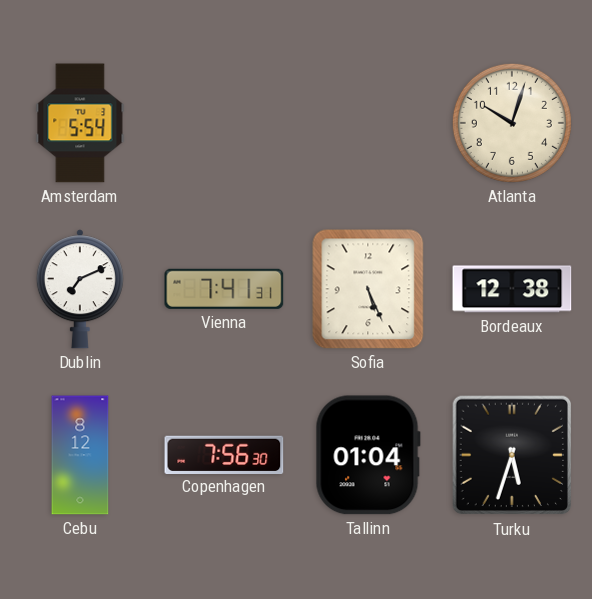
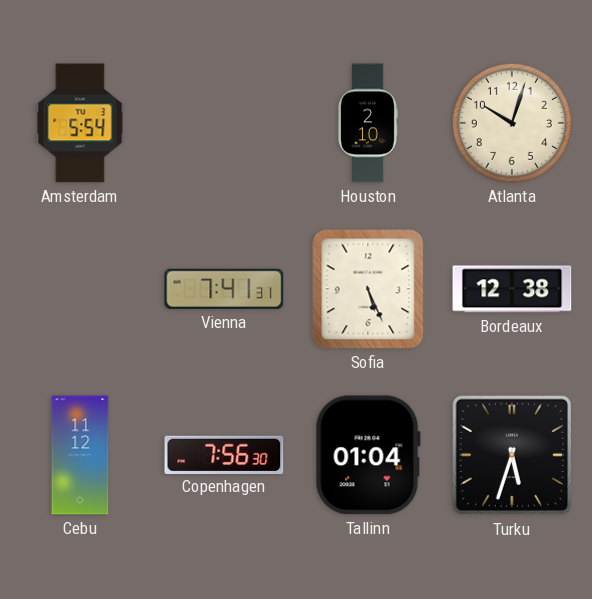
Houston: none -> 2:10 (368, 123)
Dublin: 7:11 -> none (80, 289)
Cebu: 8:12 -> 11:12 (80, 455)
